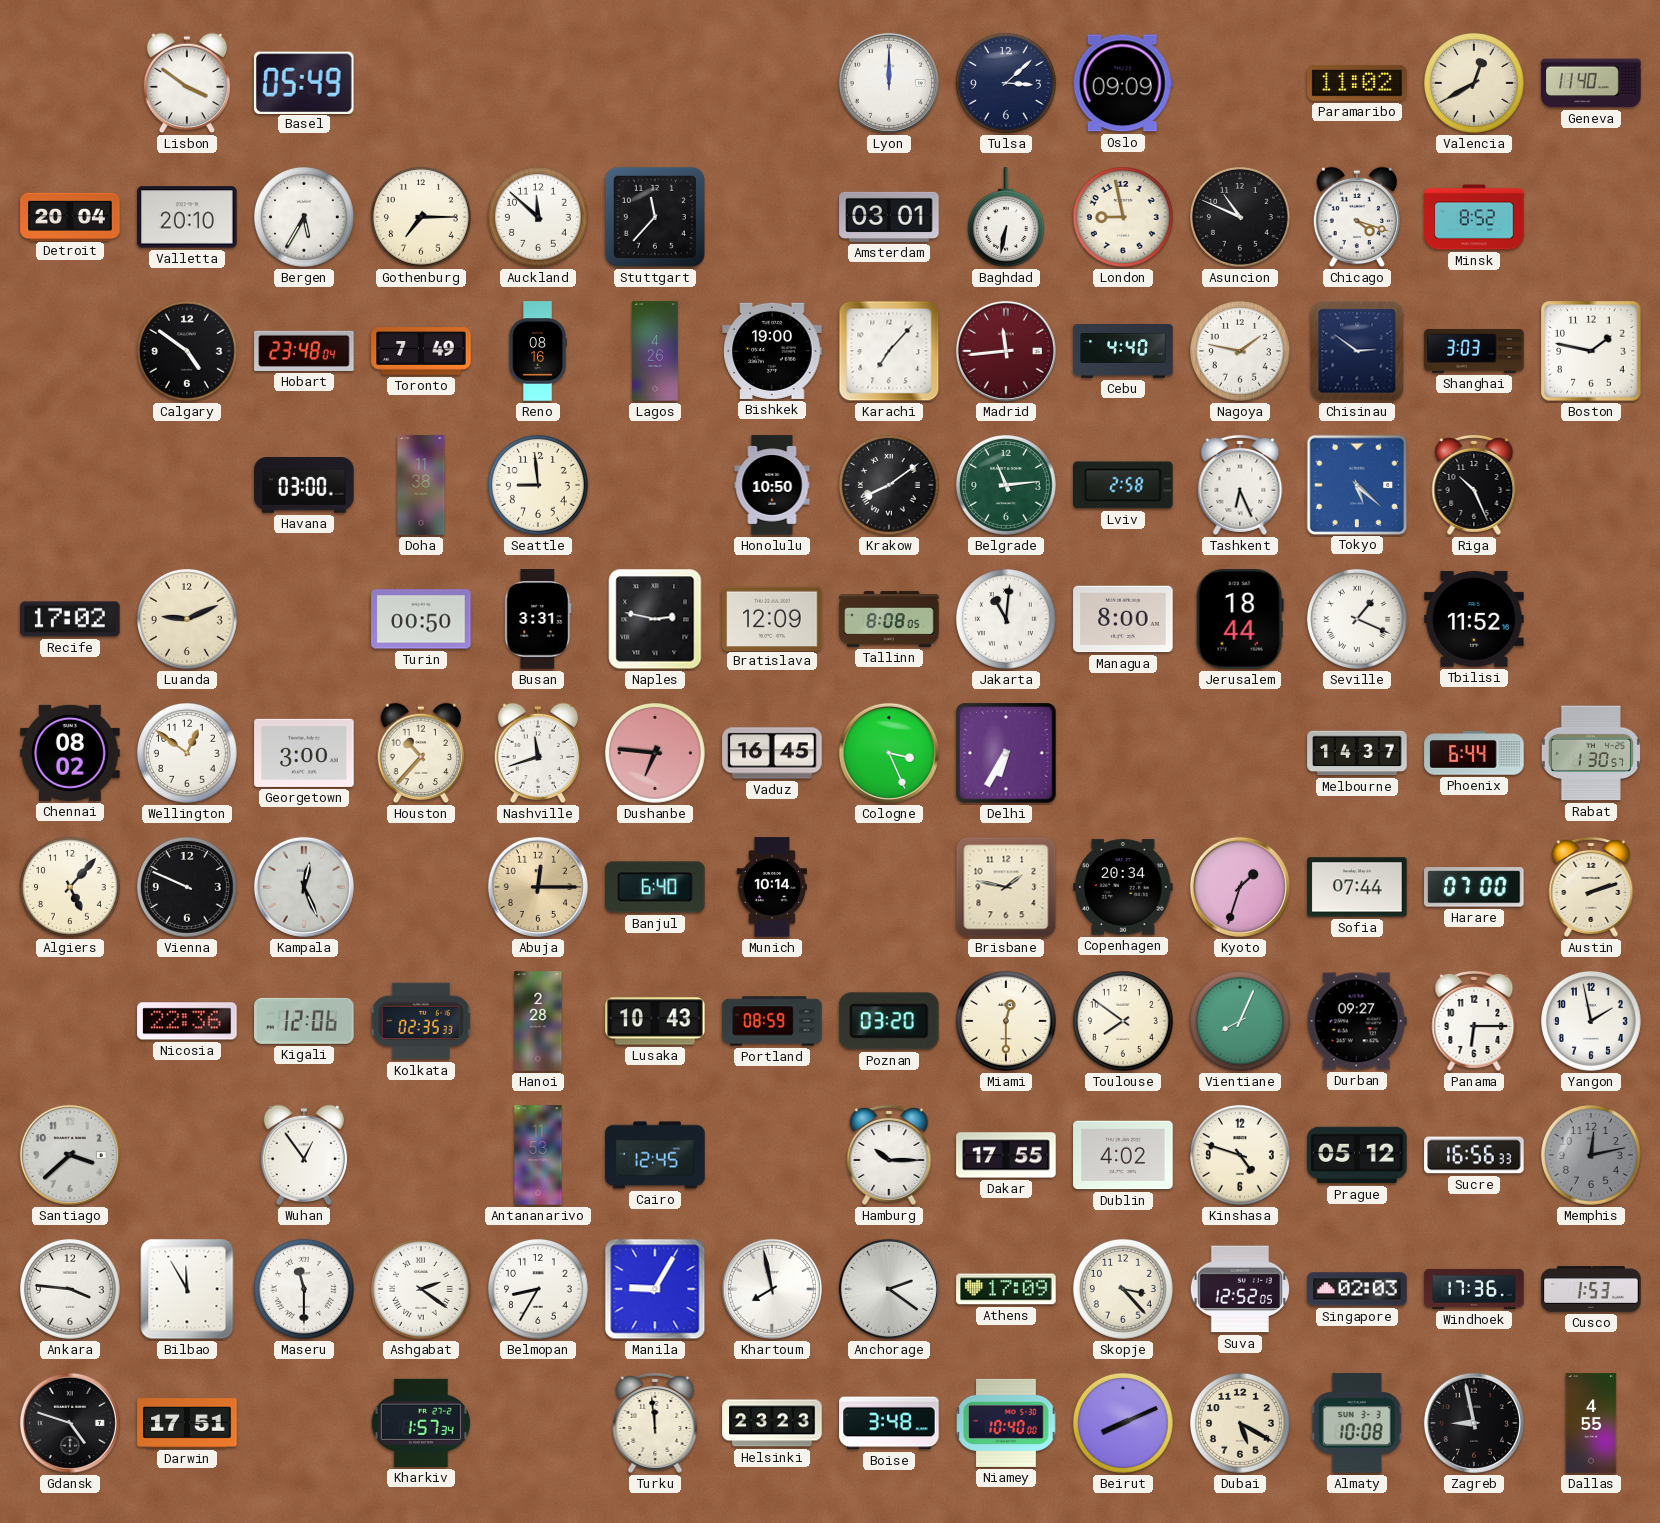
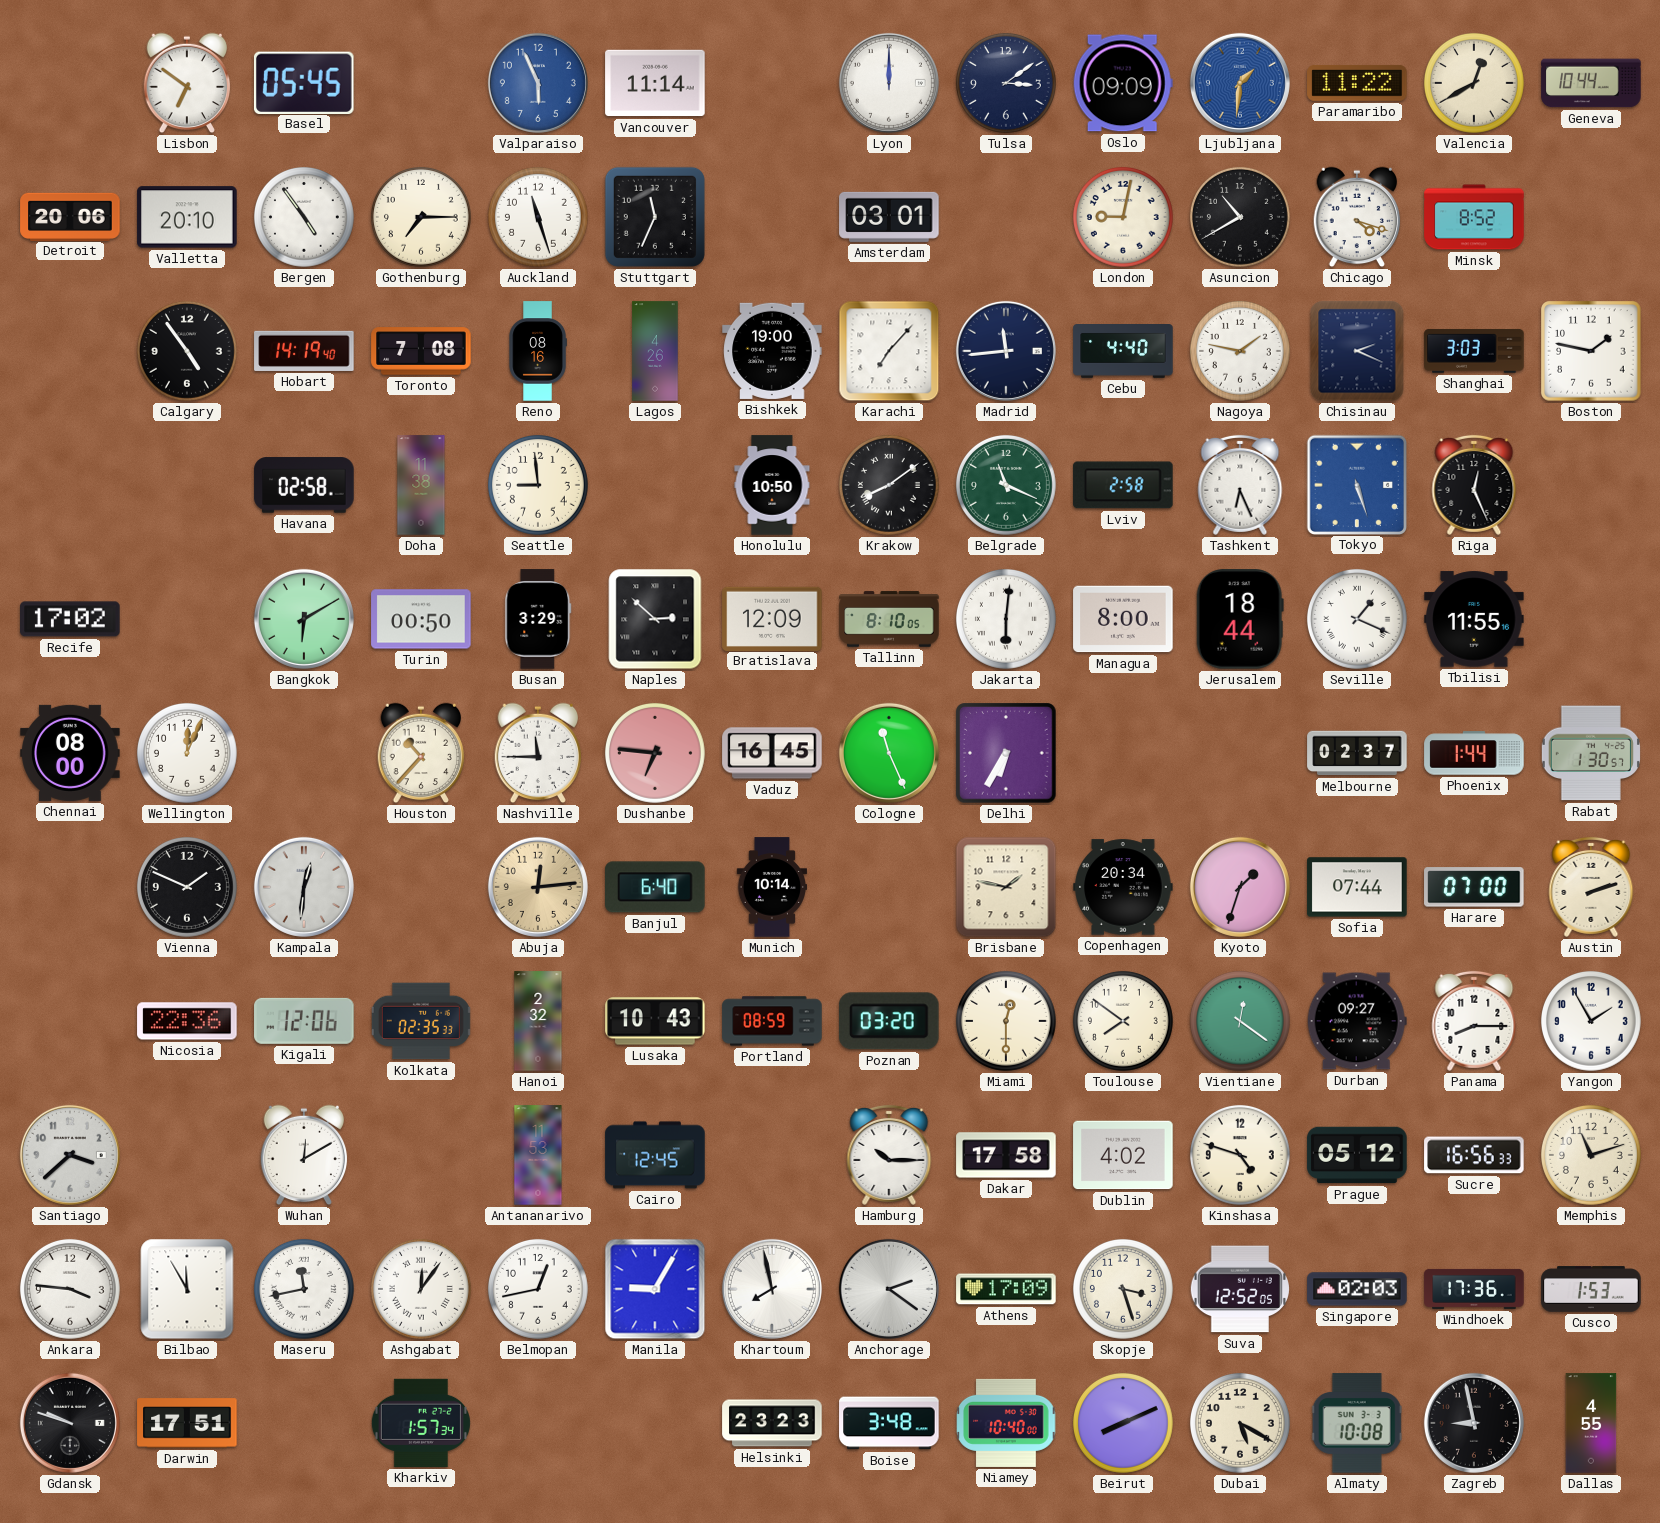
Lisbon: 3:51 -> 6:51 (187, 83)
Basel: 05:49 -> 05:45 (304, 82)
Valparaiso: none -> 5:56 (538, 83)
Vancouver: none -> 11:14 (655, 83)
Tulsa: 3:08 -> 3:09 (1006, 83)
Ljubljana: none -> 1:31 (1240, 83)
Paramaribo: 11:02 -> 11:22 (1357, 83)
Geneva: 11:40 -> 10:44 (1591, 83)
Detroit: 20:04 -> 20:06 (70, 216)
Bergen: 5:35 -> 4:54 (304, 217)
Auckland: 11:52 -> 11:27 (538, 217)
Stuttgart: 11:37 -> 11:34 (655, 217)
Baghdad: 6:32 -> none (1006, 217)
London: 8:58 -> 9:02 (1123, 217)
Asuncion: 10:49 -> 10:40 (1240, 217)
Calgary: 4:51 -> 4:54 (187, 351)
Hobart: 23:48 -> 14:19 (304, 351)
Toronto: 7:49 -> 7:08 (421, 351)
Madrid dial: burgundy -> navy (1006, 351)
Chisinau: 2:51 -> 2:19 (1357, 351)
Havana: 03:00 -> 02:58 (304, 485)
Belgrade: 11:14 -> 11:19 (1006, 485)
Tokyo: 5:22 -> 5:27 (1356, 484)
Riga: 10:26 -> 12:26 (1474, 485)
Luanda: 9:11 -> none (187, 619)
Bangkok: none -> 6:10 (304, 619)
Busan: 3:31 -> 3:29 (538, 619)
Naples: 2:47 -> 2:52 (655, 619)
Tallinn: 8:08 -> 8:10 (889, 619)
Jakarta: 11:01 -> 6:01 (1006, 619)
Tbilisi: 11:52 -> 11:55 (1474, 619)
Chennai: 08:02 -> 08:00 (70, 753)
Wellington: 12:51 -> 12:04 (187, 753)
Georgetown: 3:00 -> none (304, 753)
Nashville: 11:42 -> 11:45 (538, 753)
Cologne: 3:26 -> 11:26 (889, 753)
Melbourne: 14:37 -> 02:37 (1357, 753)
Phoenix: 6:44 -> 1:44 (1474, 753)
Algiers: 5:07 -> none (70, 887)
Vienna: 9:49 -> 1:49 (187, 887)
Kampala: 12:26 -> 12:31 (304, 887)
Abuja: 12:15 -> 12:14 (538, 887)
Hanoi: 2:28 -> 2:32 (538, 1021)
Vientiane: 8:04 -> 12:21 (1240, 1021)
Panama: 6:15 -> 8:15 (1474, 1021)
Yangon: 1:58 -> 1:55 (1591, 1021)
Wuhan: 12:54 -> 12:10 (304, 1155)
Dakar: 17:55 -> 17:58 (1006, 1155)
Memphis: 12:13 -> 11:12 (1591, 1155)
Memphis dial: grey -> cream (1591, 1155)
Maseru: 11:30 -> 11:43 (304, 1289)
Ashgabat: 2:21 -> 12:06 (421, 1289)
Belmopan: 8:35 -> 12:43 (538, 1289)
Skopje: 3:23 -> 3:27 (1123, 1289)
Gdansk: 4:48 -> 9:48 (70, 1423)
Turku: 11:59 -> none (655, 1423)
